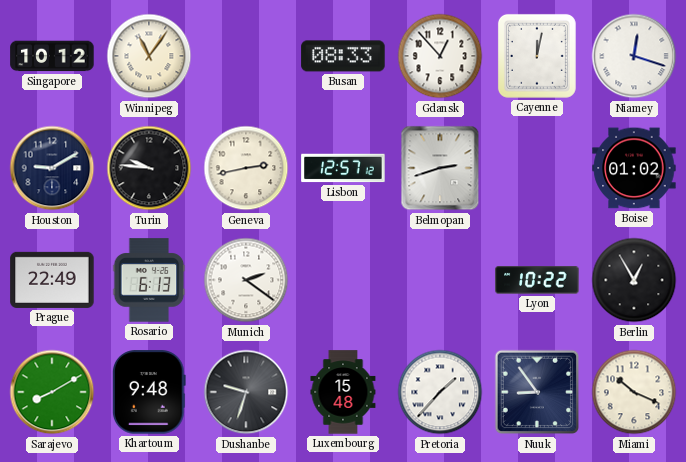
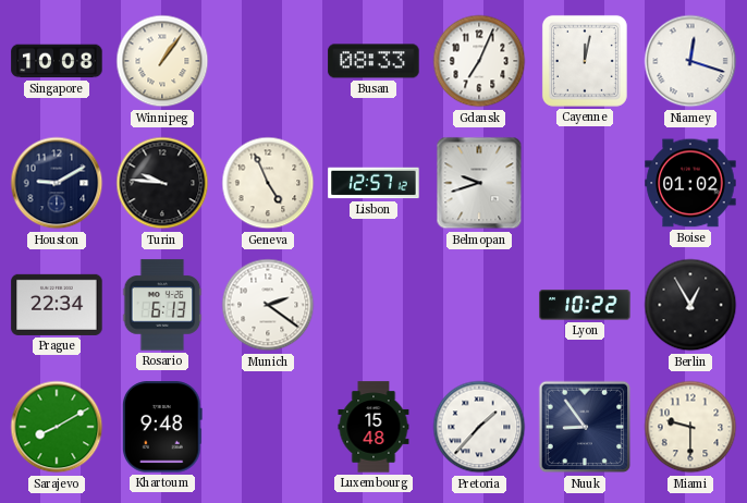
Singapore: 10:12 -> 10:08 (57, 61)
Winnipeg: 11:06 -> 1:06 (162, 61)
Gdansk: 12:53 -> 7:04 (479, 61)
Geneva: 2:43 -> 4:56 (268, 183)
Belmopan: 2:42 -> 9:42 (479, 183)
Prague: 22:49 -> 22:34 (57, 305)
Dushanbe: 9:33 -> none (246, 392)
Miami: 10:19 -> 9:30 (690, 427)
